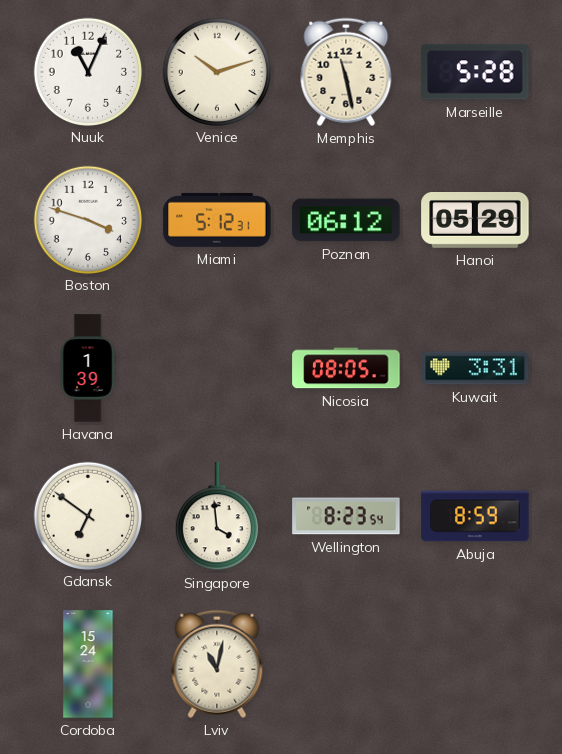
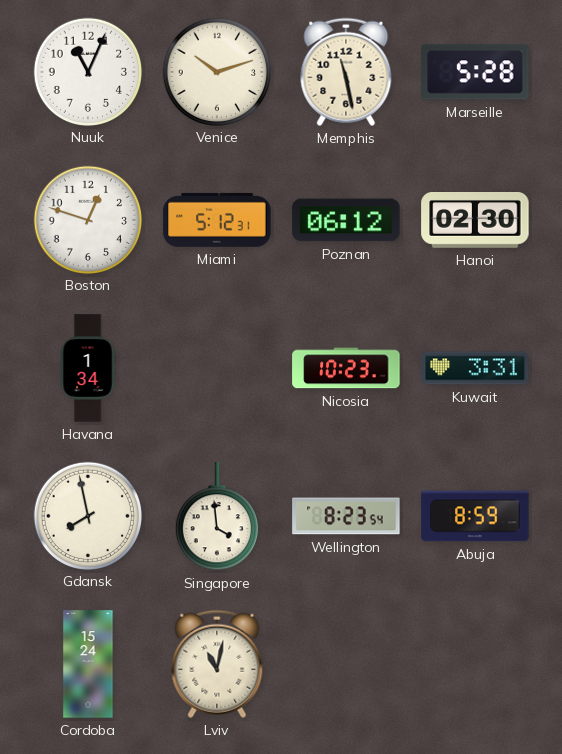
Boston: 3:48 -> 12:48 (87, 219)
Hanoi: 05:29 -> 02:30 (475, 221)
Havana: 1:39 -> 1:34 (88, 368)
Nicosia: 08:05 -> 10:23 (346, 368)
Gdansk: 6:51 -> 7:58 (87, 515)
